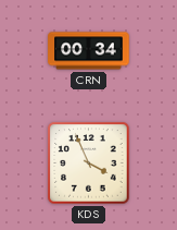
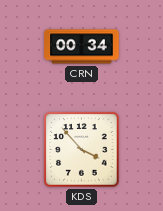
KDS: 3:56 -> 3:53 (82, 150)
